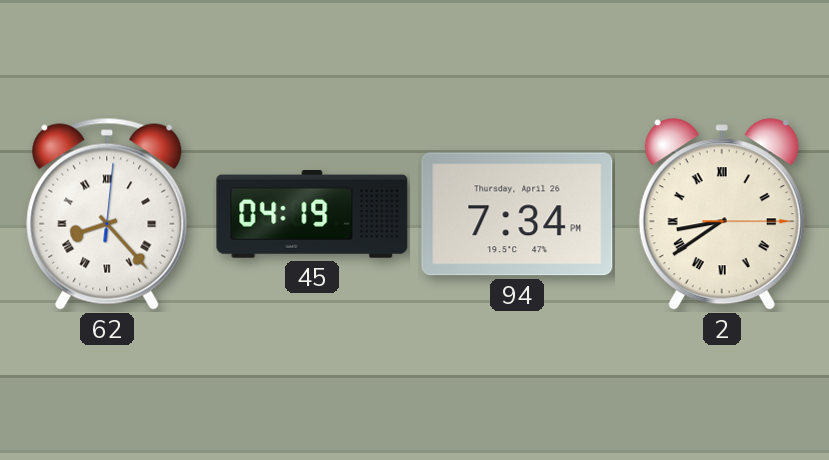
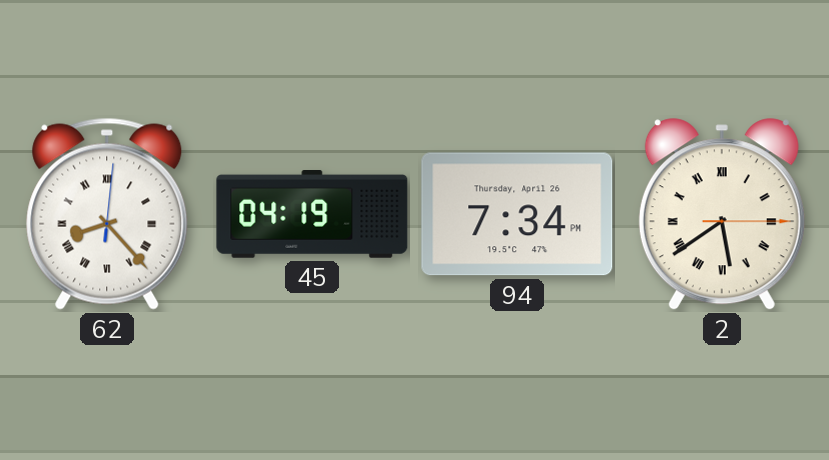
2: 8:39 -> 5:39 (722, 215)
